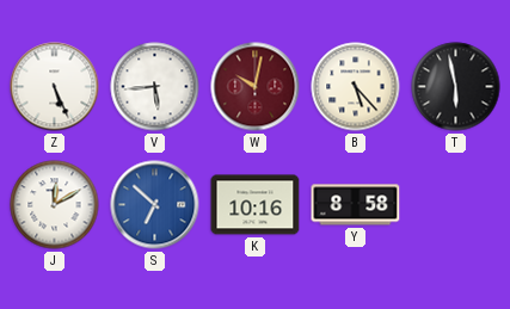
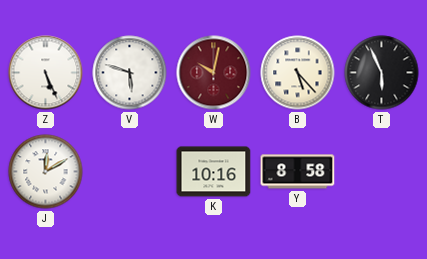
V: 5:44 -> 5:48 (130, 73)
T: 5:58 -> 5:56 (382, 73)
S: 6:52 -> none (155, 205)
